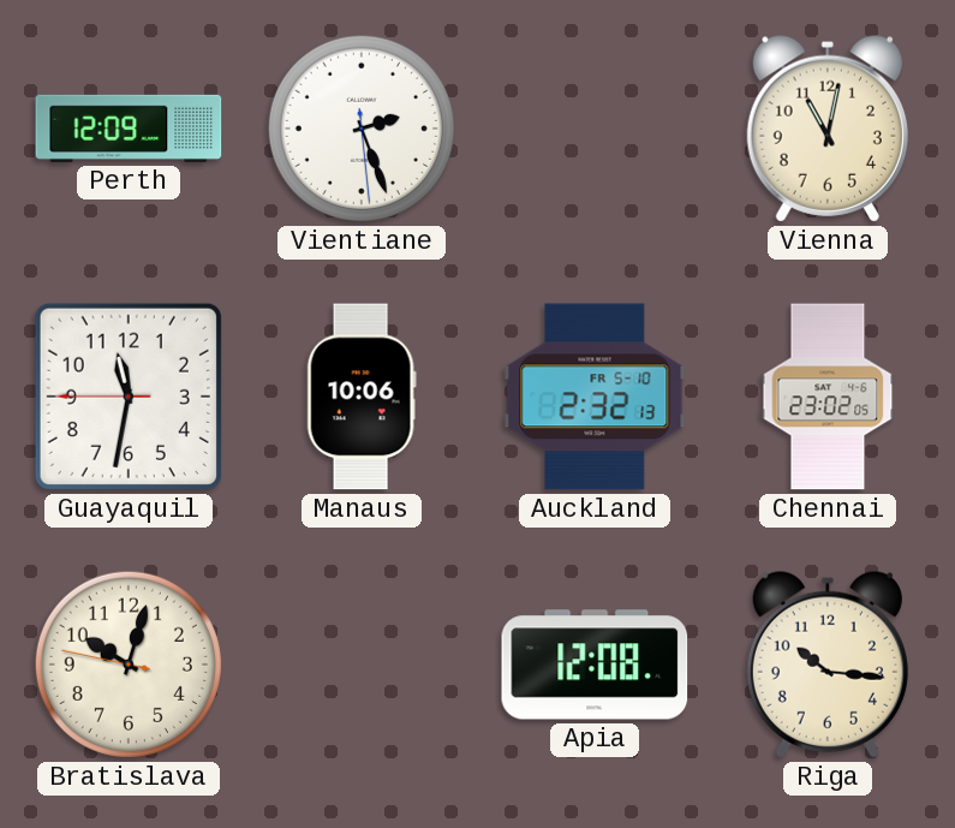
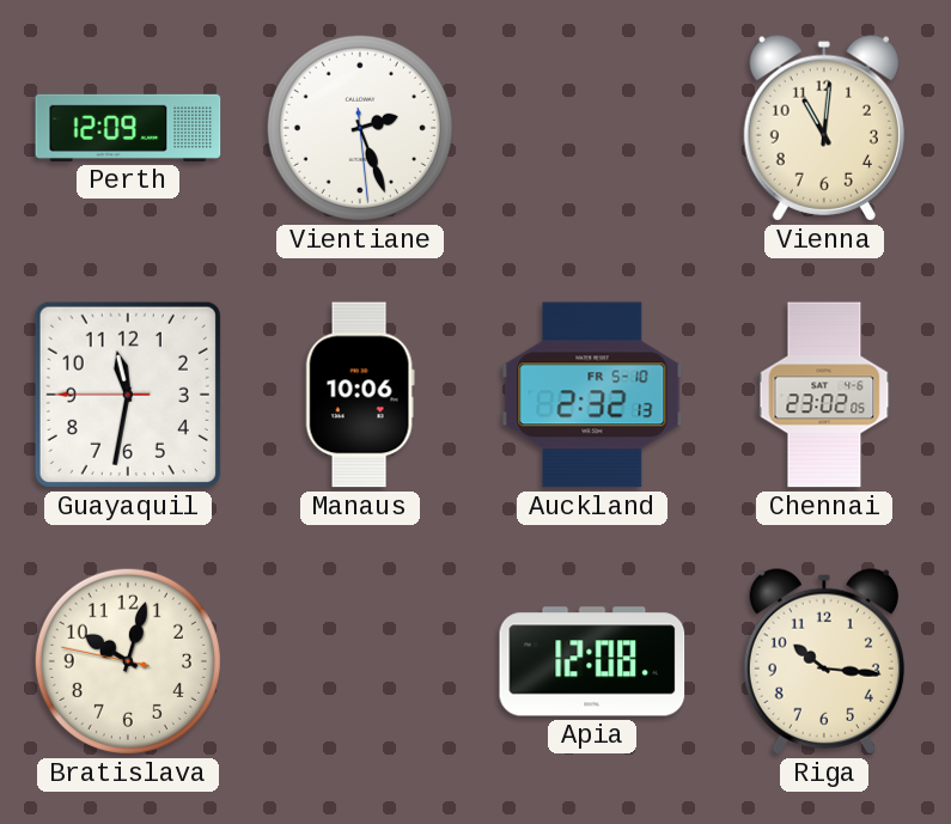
Vienna: 11:02 -> 11:01 (824, 128)
